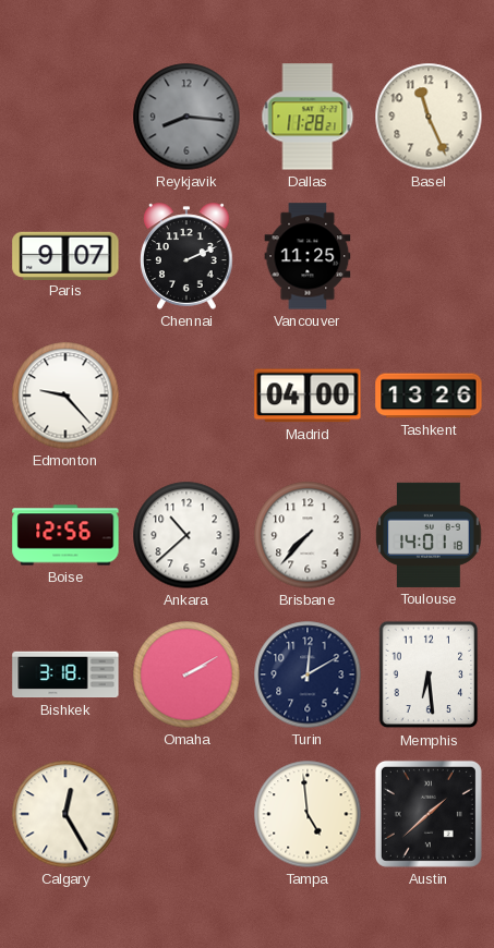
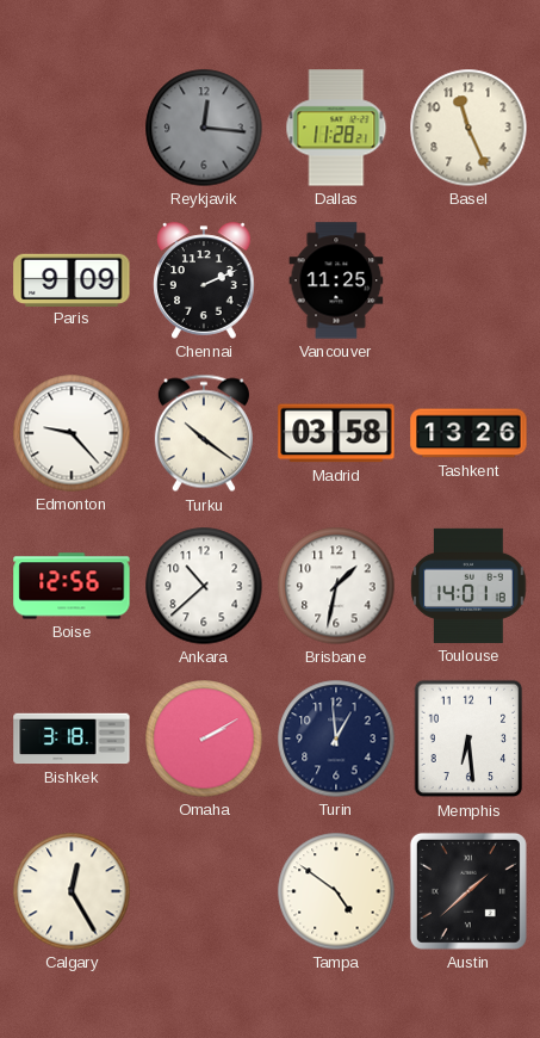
Reykjavik: 8:16 -> 12:16 (204, 128)
Paris: 9:07 -> 9:09 (72, 279)
Turku: none -> 10:21 (204, 433)
Madrid: 04:00 -> 03:58 (336, 433)
Brisbane: 7:37 -> 1:32 (336, 586)
Turin: 12:10 -> 12:59 (336, 739)
Tampa: 4:59 -> 4:51 (336, 891)
